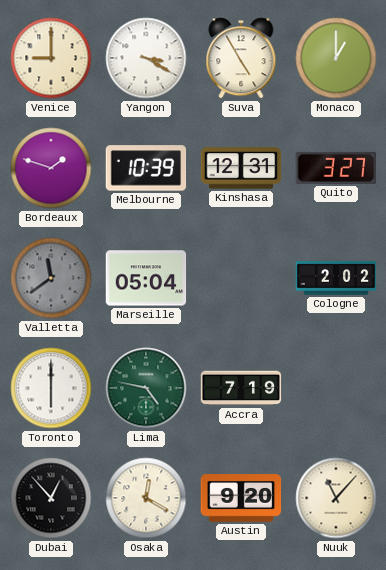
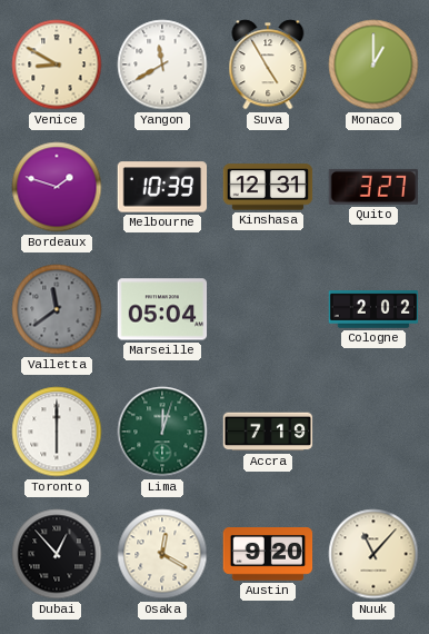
Venice: 9:00 -> 8:50 (57, 65)
Yangon: 3:20 -> 11:40 (162, 65)
Lima: 4:47 -> 12:03 (162, 432)
